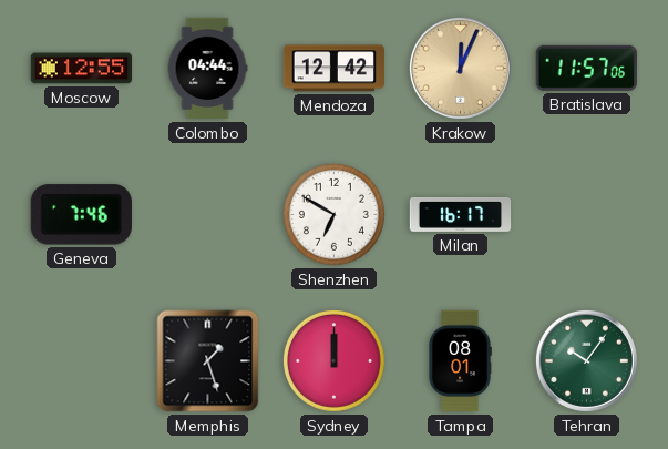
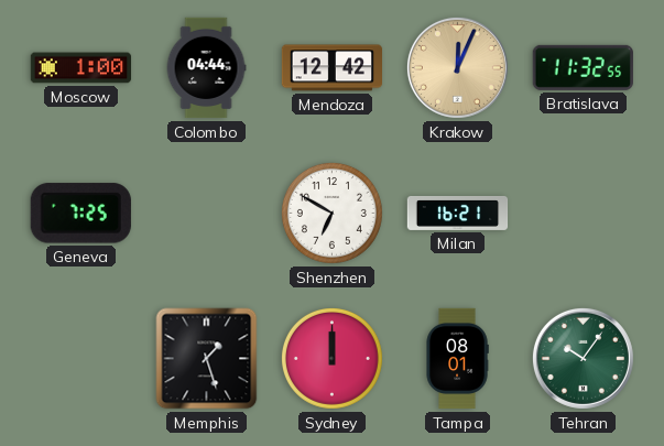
Moscow: 12:55 -> 1:00 (81, 68)
Bratislava: 11:57 -> 11:32 (583, 67)
Geneva: 7:46 -> 7:25 (80, 214)
Milan: 16:17 -> 16:21 (458, 213)
